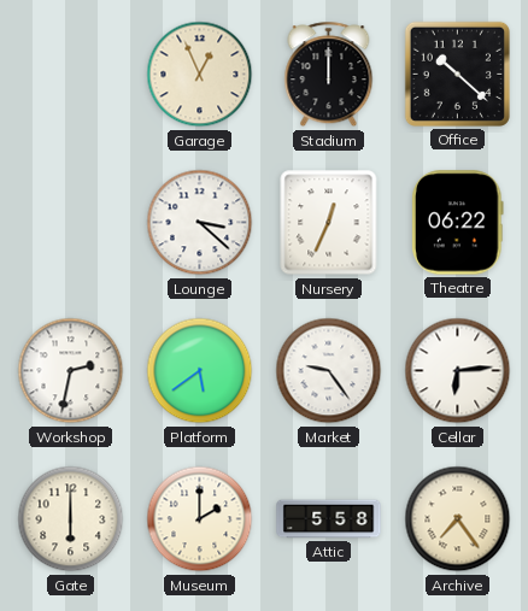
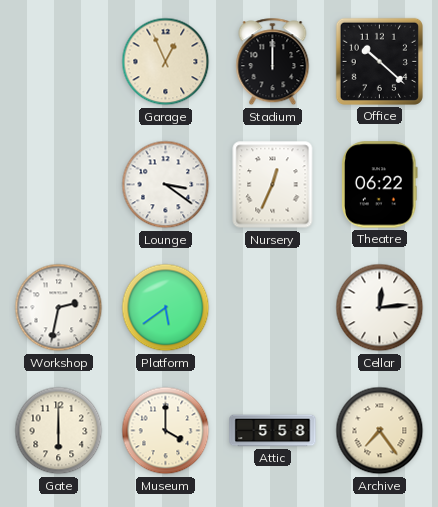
Lounge: 3:22 -> 3:21 (166, 185)
Market: 9:24 -> none (329, 371)
Cellar: 6:14 -> 12:14 (380, 308)
Museum: 2:00 -> 4:00 (166, 431)
